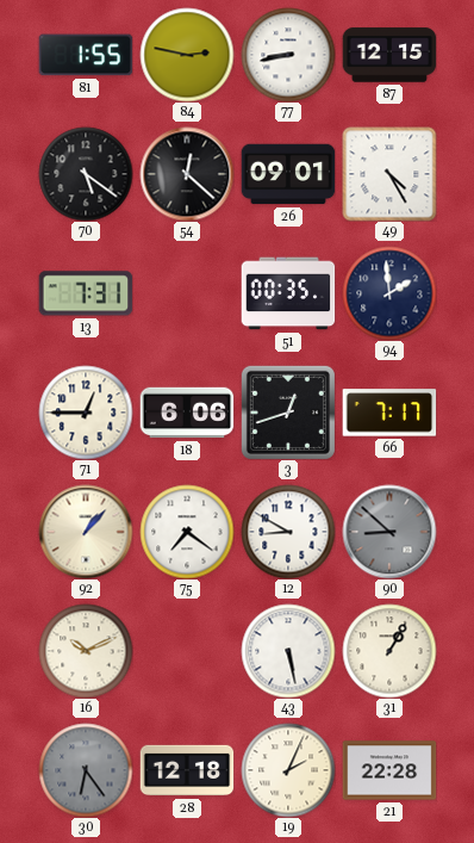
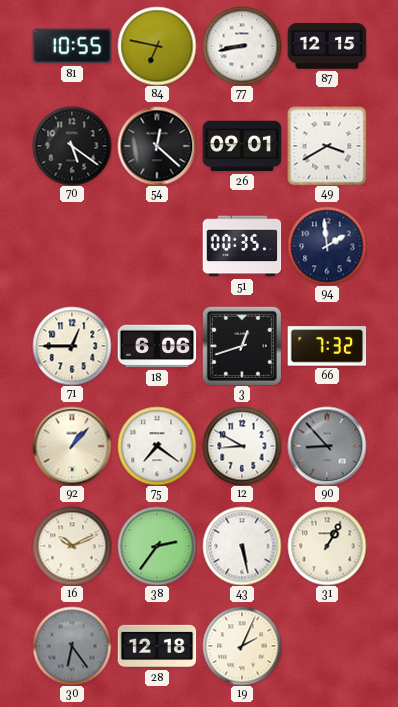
81: 1:55 -> 10:55 (72, 46)
84: 2:47 -> 6:47 (157, 46)
49: 4:25 -> 3:40 (327, 146)
13: 7:31 -> none (86, 293)
66: 7:17 -> 7:32 (327, 346)
90: 8:52 -> 8:53 (327, 446)
38: none -> 2:36 (157, 546)
21: 22:28 -> none (389, 770)
